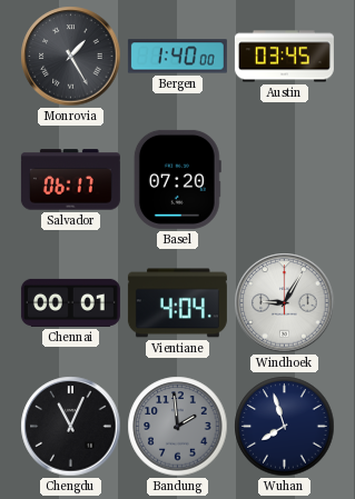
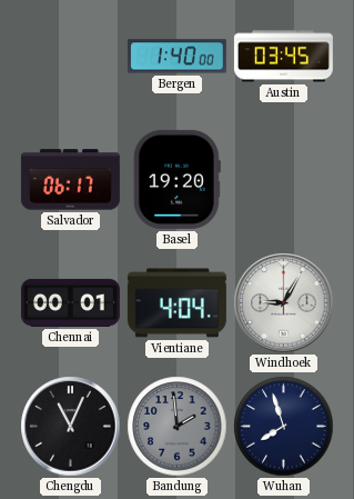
Monrovia: 1:25 -> none (71, 57)
Basel: 07:20 -> 19:20 (176, 179)
